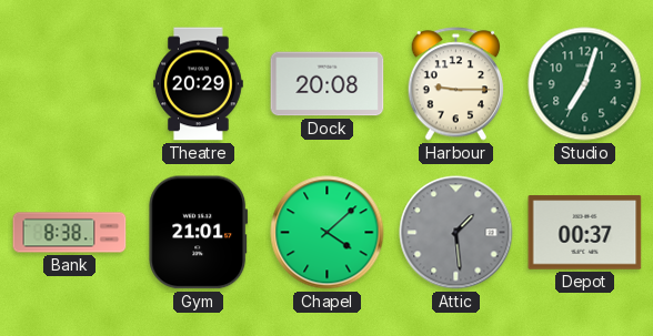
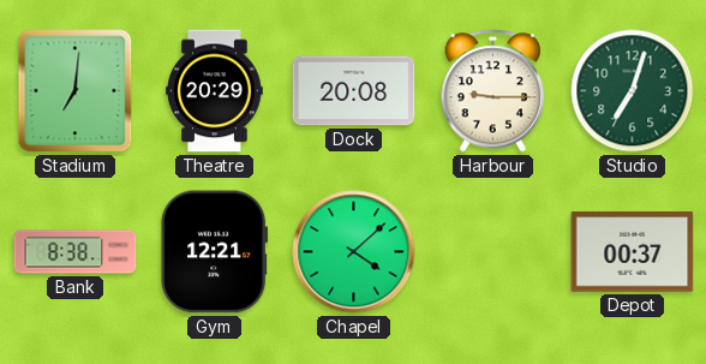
Stadium: none -> 7:01 (76, 91)
Gym: 21:01 -> 12:21 (215, 252)
Attic: 1:29 -> none (456, 233)
